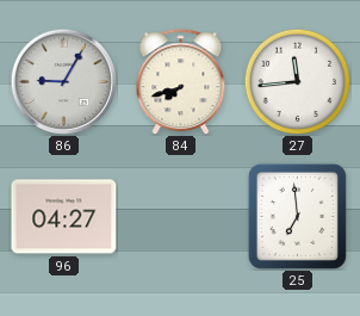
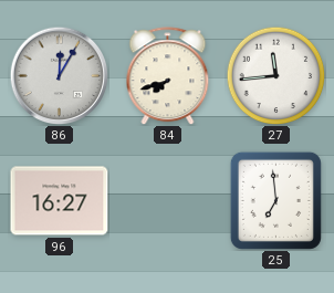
86: 9:05 -> 12:05 (59, 75)
96: 04:27 -> 16:27 (60, 201)
